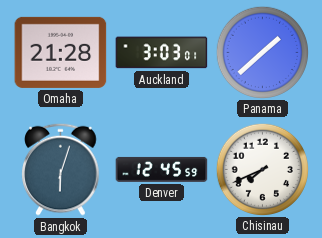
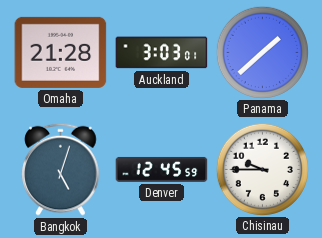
Bangkok: 6:03 -> 5:03 (61, 169)
Chisinau: 7:41 -> 9:45 (262, 169)
